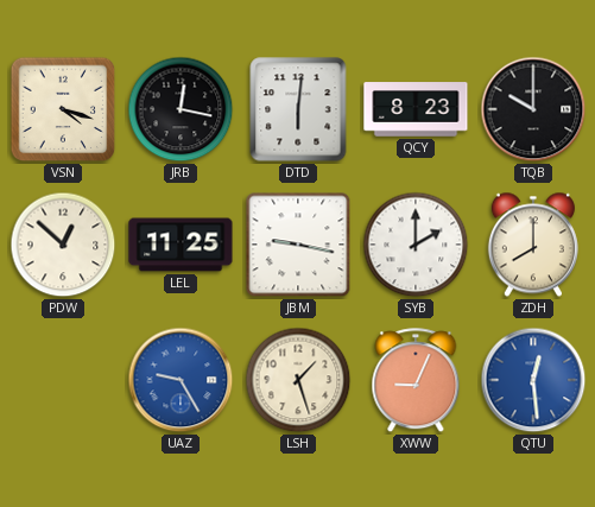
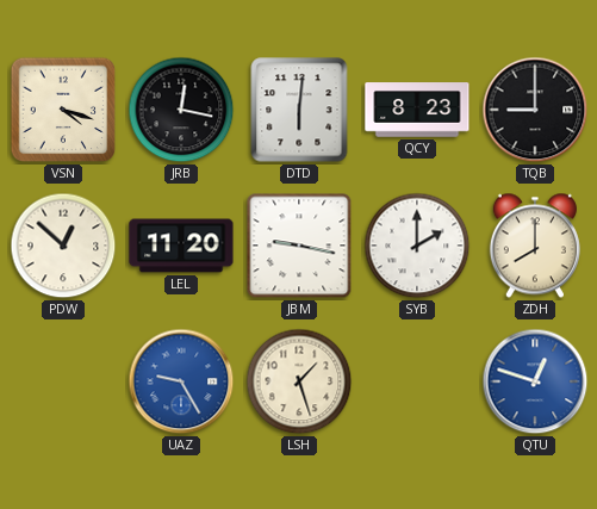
TQB: 10:00 -> 9:00 (535, 110)
LEL: 11:25 -> 11:20 (181, 246)
XWW: 9:04 -> none (416, 381)
QTU: 12:29 -> 12:48 (535, 381)
